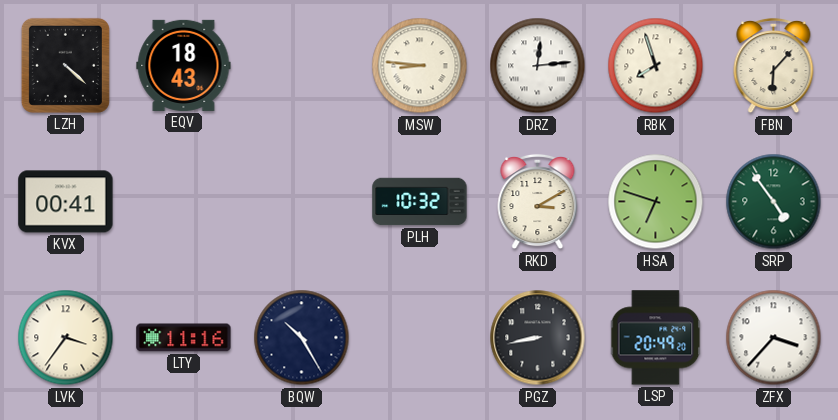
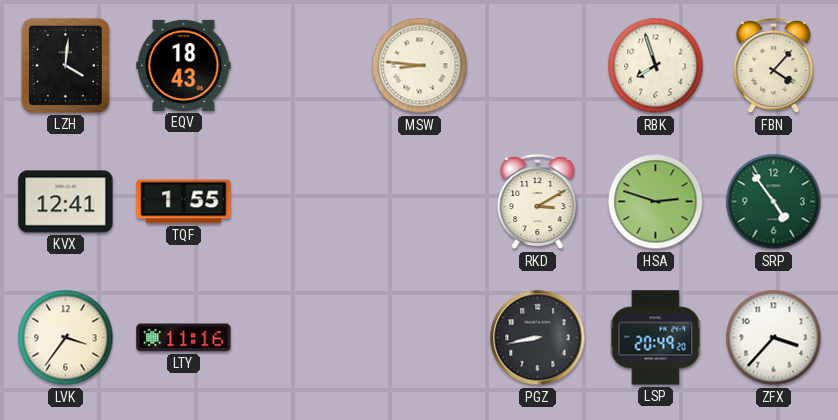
LZH: 4:22 -> 4:01 (65, 65)
DRZ: 12:14 -> none (538, 66)
FBN: 6:07 -> 4:07 (774, 66)
KVX: 00:41 -> 12:41 (66, 202)
TQF: none -> 1:55 (184, 202)
PLH: 10:32 -> none (420, 202)
HSA: 6:48 -> 2:48 (656, 202)
BQW: 10:25 -> none (302, 338)
